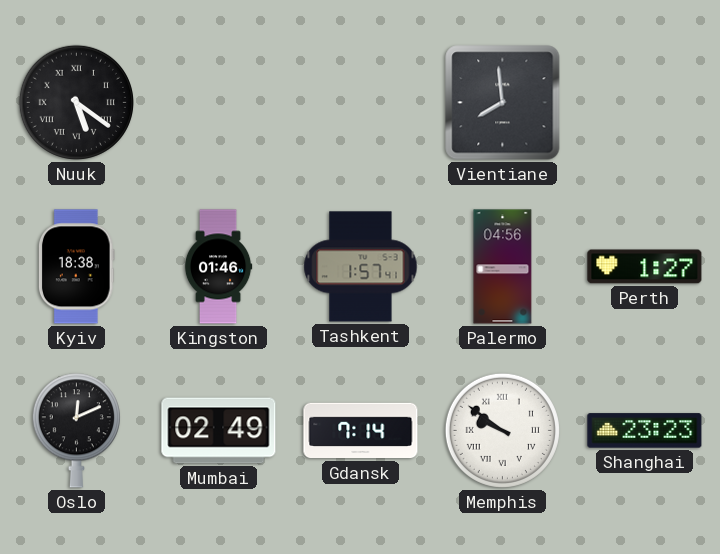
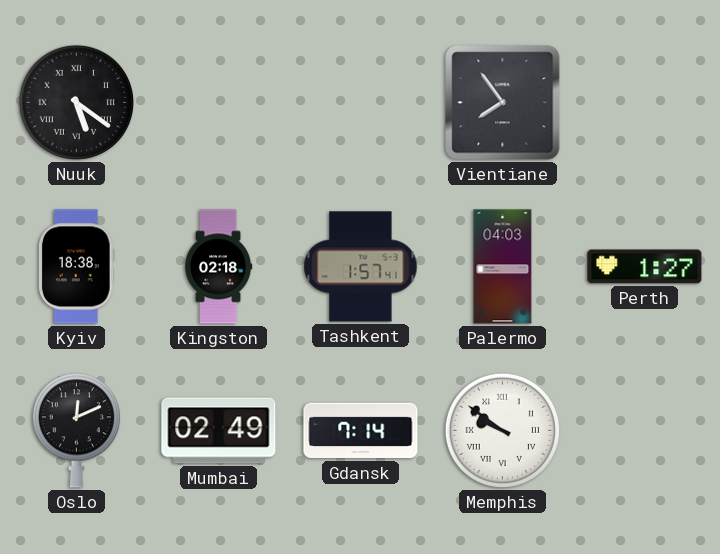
Vientiane: 7:59 -> 7:54 (503, 103)
Kingston: 01:46 -> 02:18 (218, 267)
Palermo: 04:56 -> 04:03 (503, 267)
Shanghai: 23:23 -> none (645, 431)
